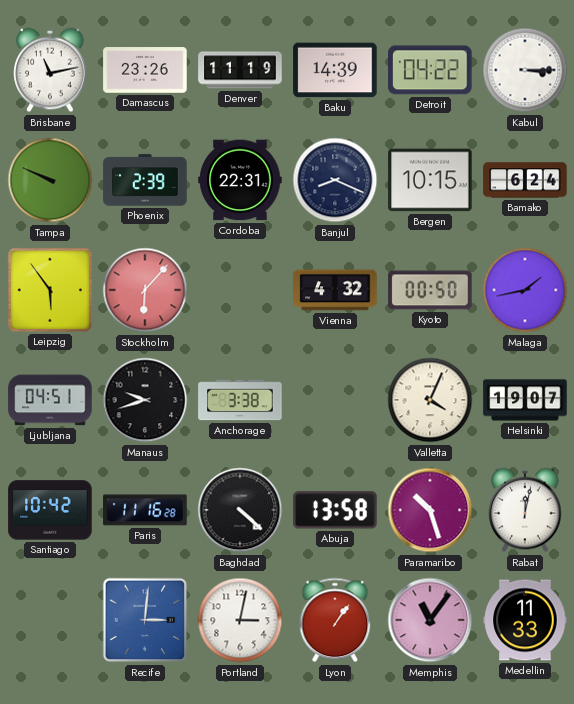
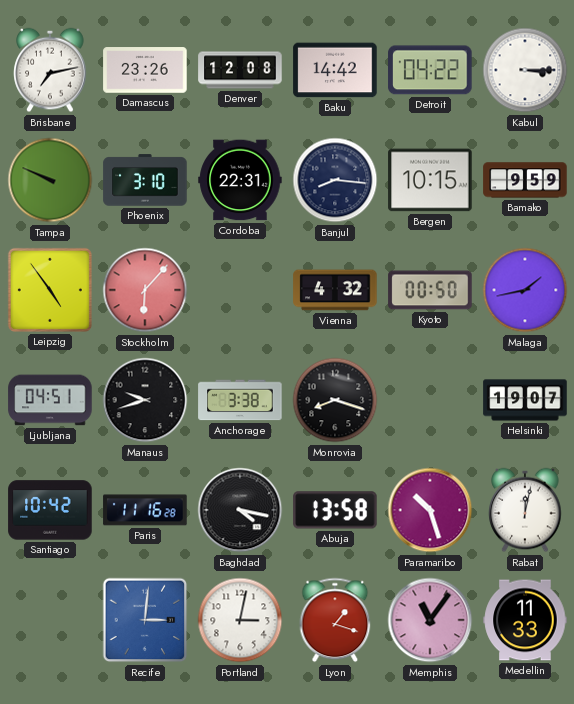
Brisbane: 11:13 -> 7:13 (50, 70)
Denver: 11:19 -> 12:08 (240, 70)
Baku: 14:39 -> 14:42 (335, 70)
Phoenix: 2:39 -> 3:10 (145, 180)
Banjul: 8:19 -> 8:16 (335, 180)
Bamako: 6:24 -> 9:59 (525, 180)
Leipzig: 5:54 -> 4:54 (50, 290)
Monrovia: none -> 8:18 (335, 400)
Valletta: 4:04 -> none (430, 400)
Baghdad: 4:22 -> 4:17 (240, 510)
Lyon: 1:06 -> 1:18 (335, 620)
